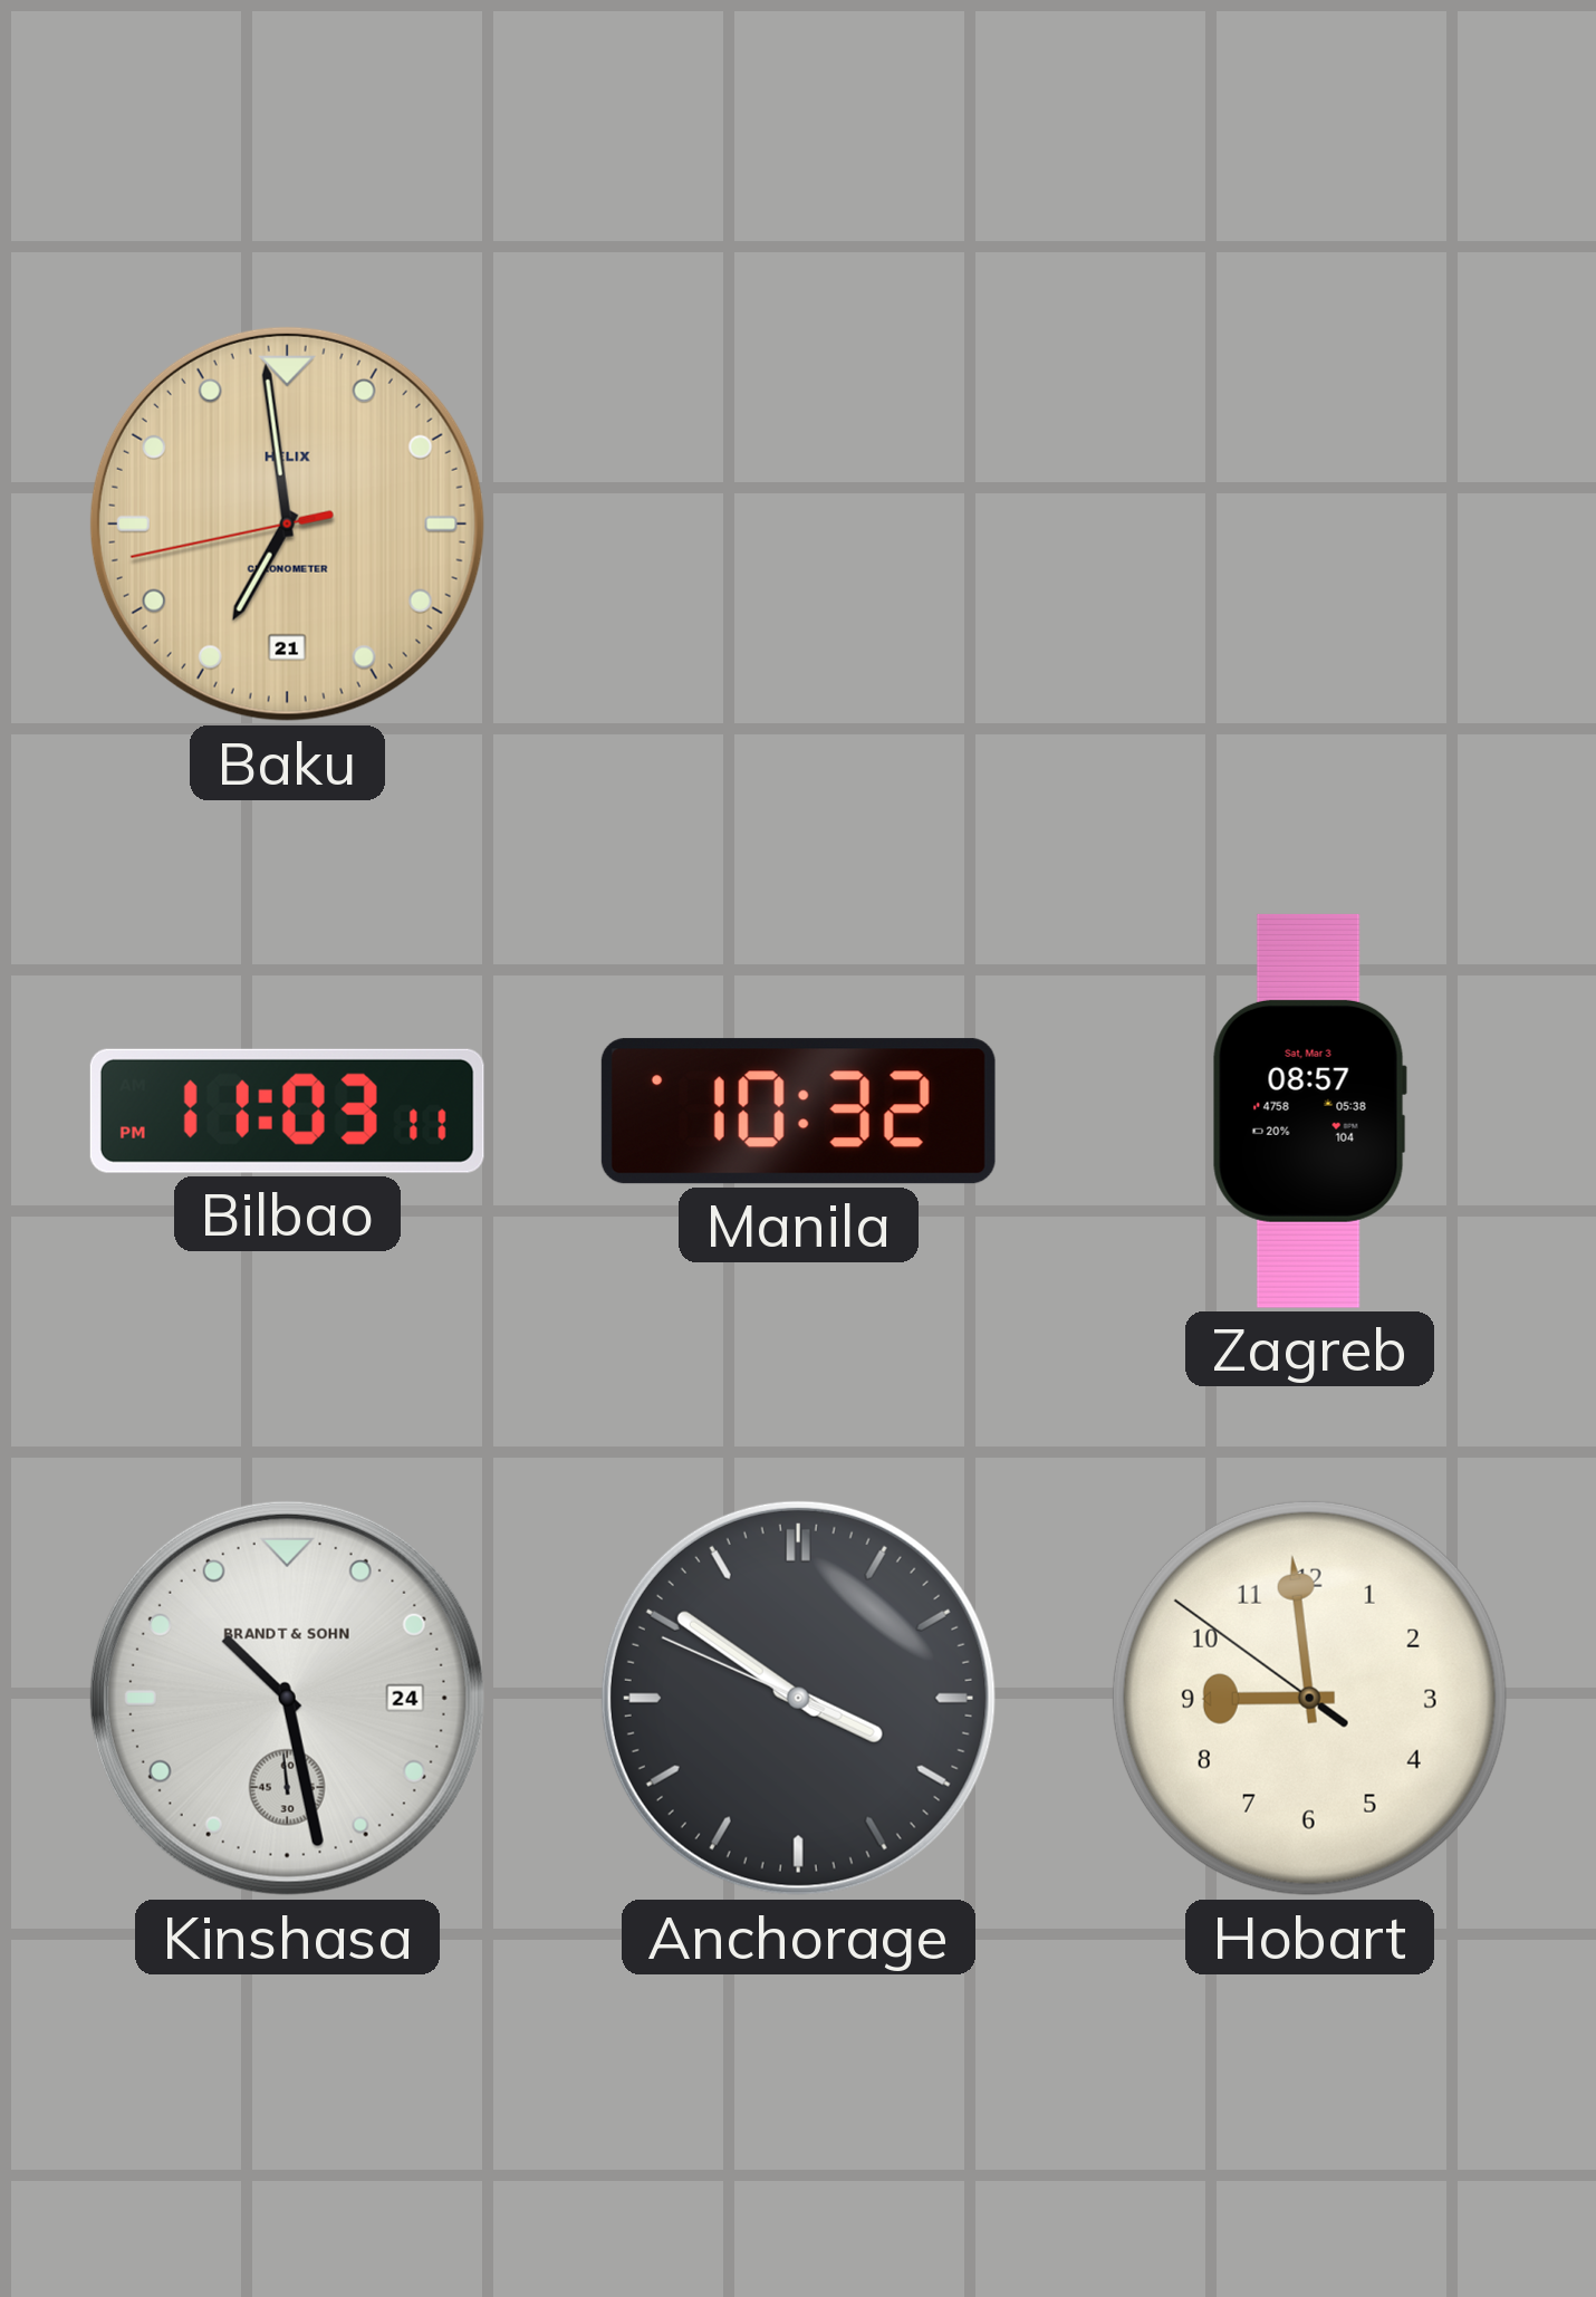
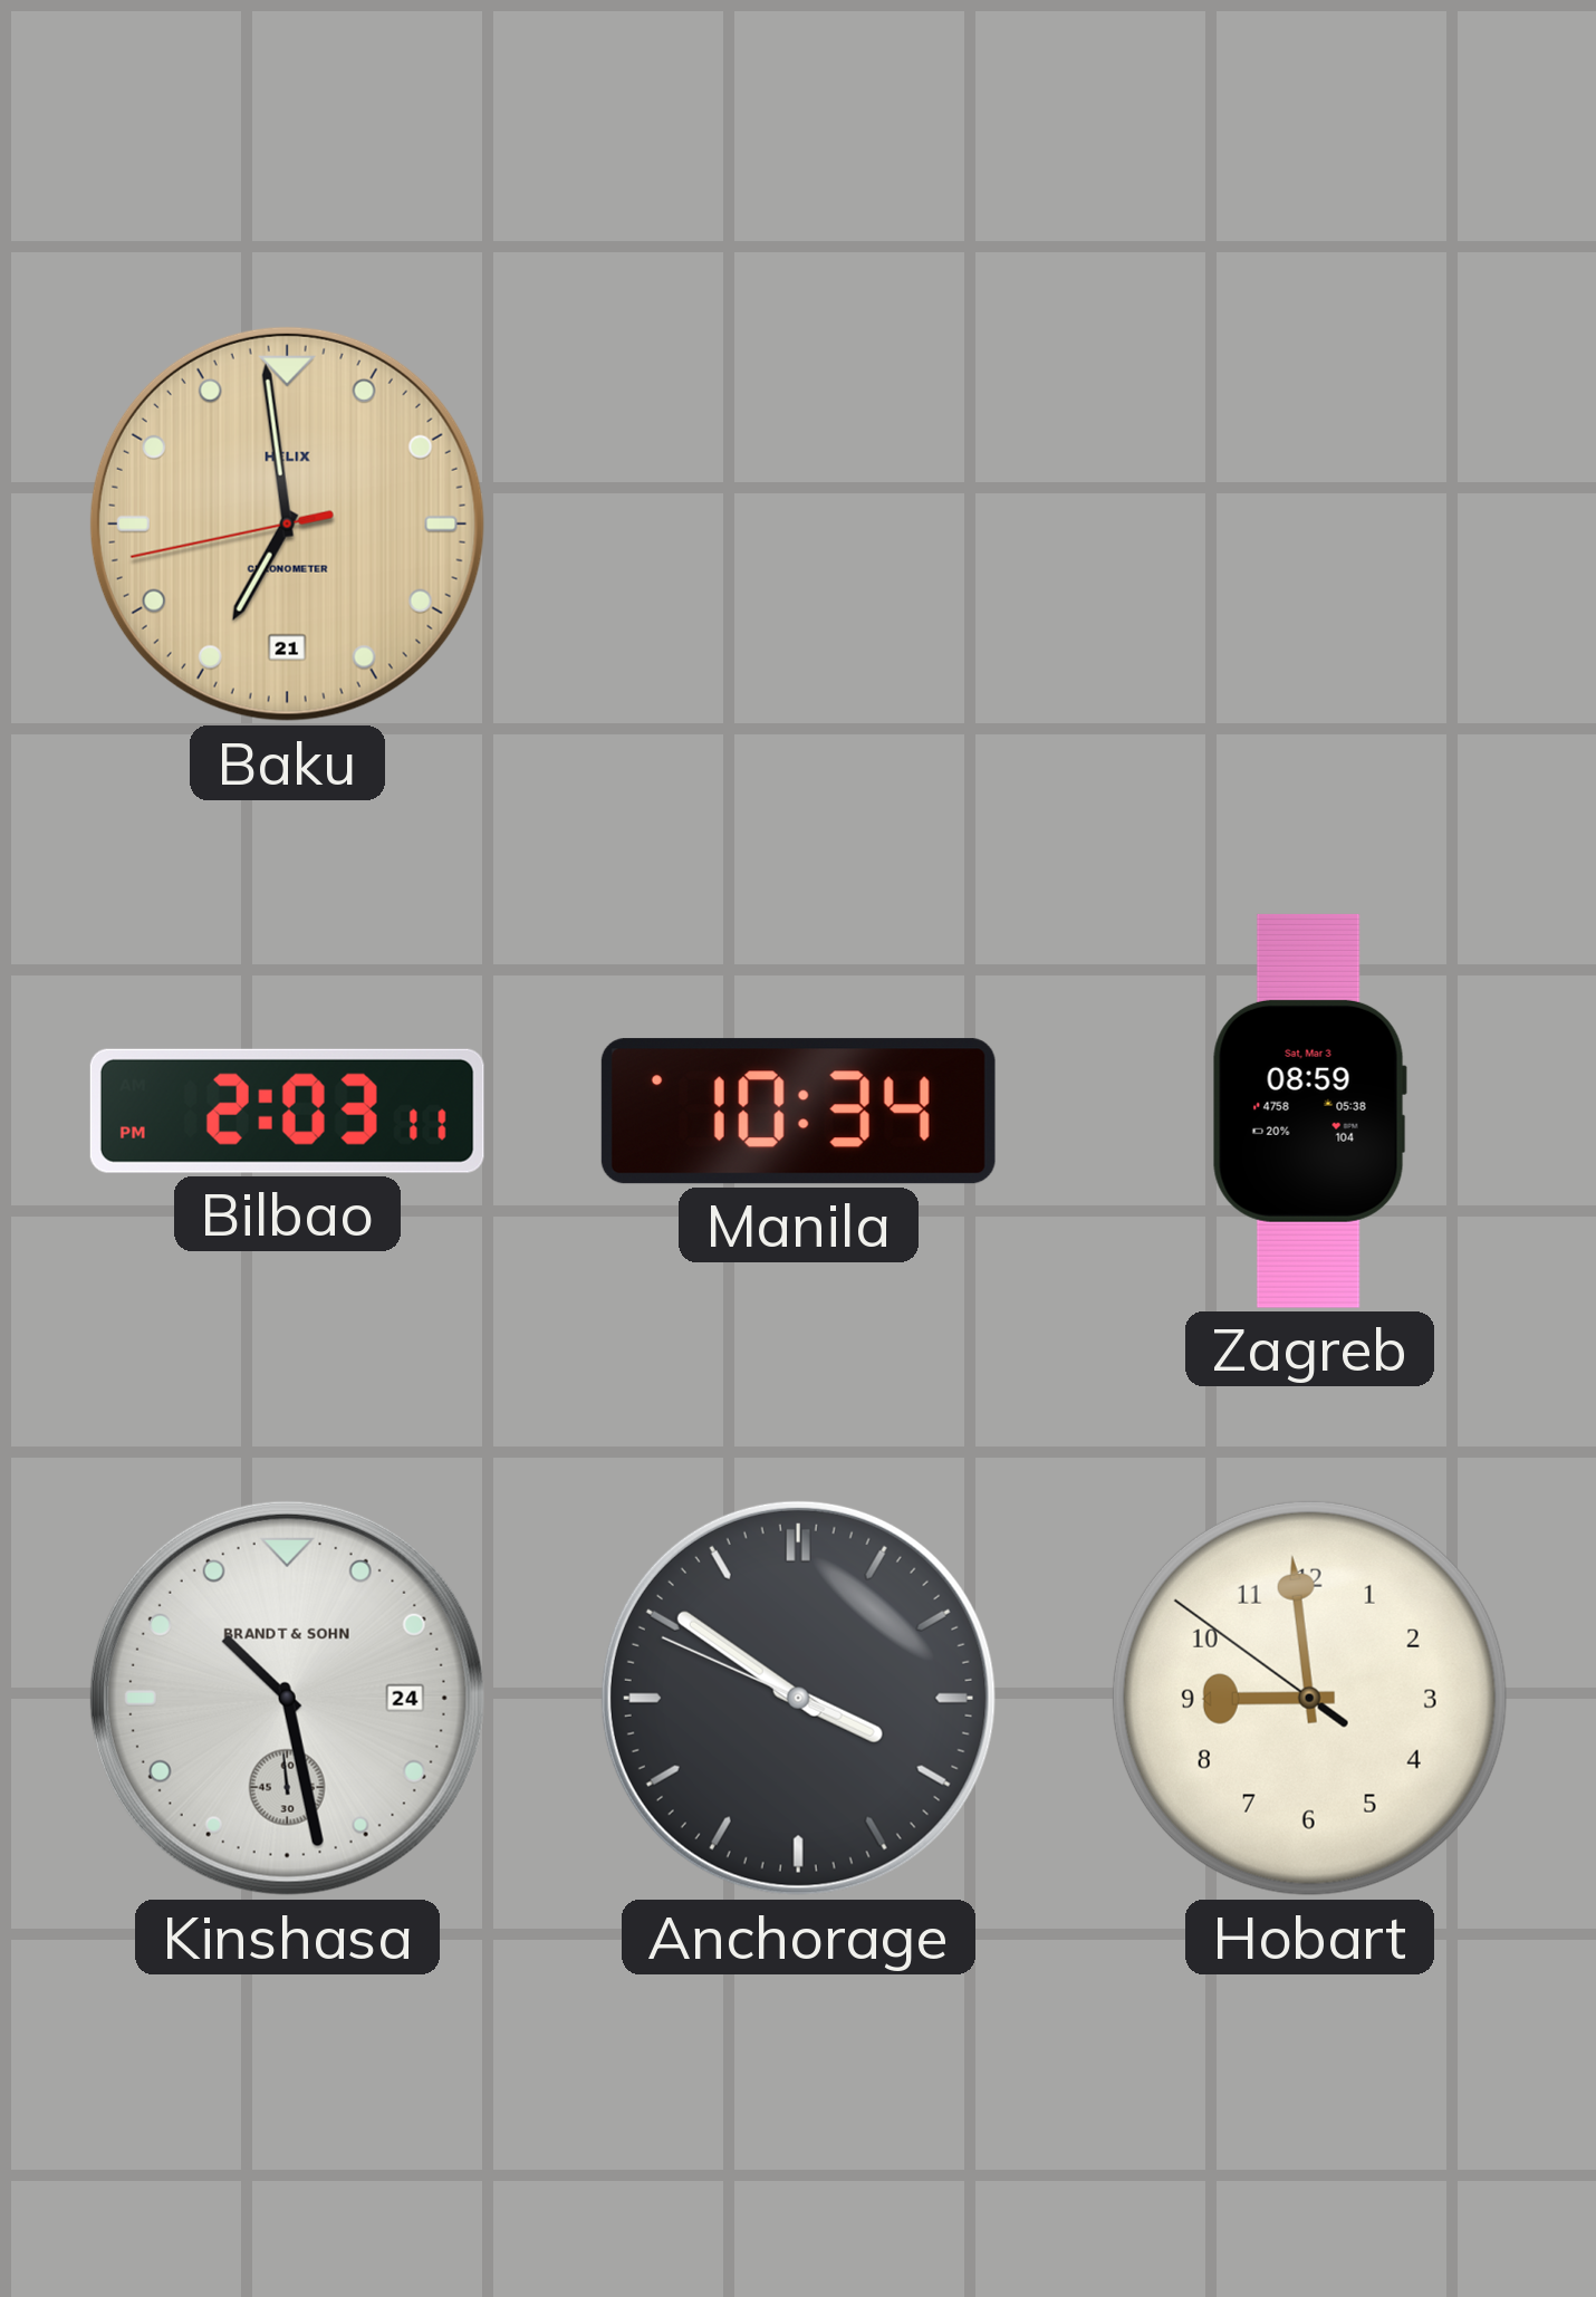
Bilbao: 11:03 -> 2:03 (287, 1111)
Manila: 10:32 -> 10:34 (798, 1112)
Zagreb: 08:57 -> 08:59 (1309, 1111)
